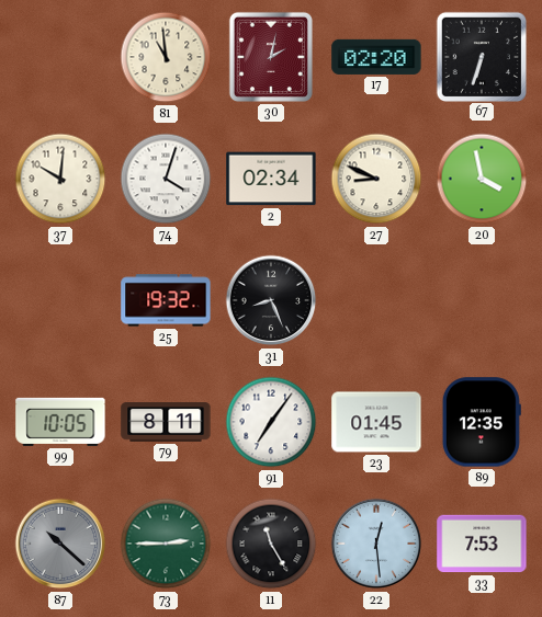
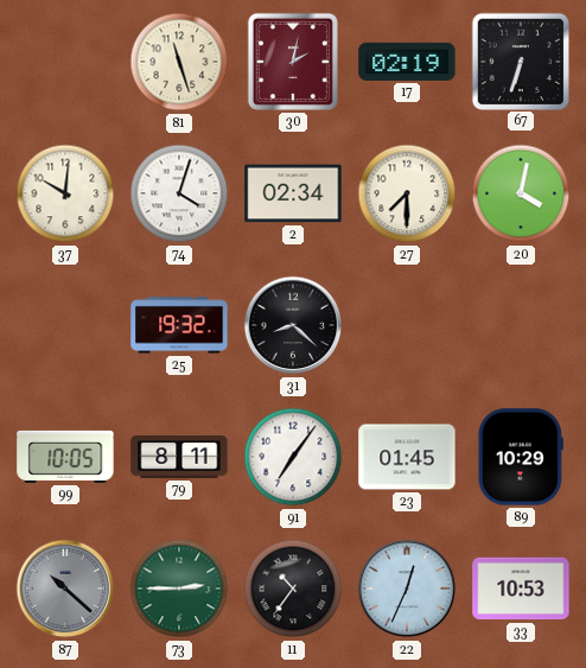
81: 10:59 -> 11:27 (179, 62)
17: 02:20 -> 02:19 (407, 62)
27: 8:49 -> 7:30 (407, 193)
20: 3:58 -> 4:02 (521, 193)
31: 8:26 -> 8:22 (293, 325)
89: 12:35 -> 10:29 (521, 457)
11: 11:25 -> 10:36 (293, 589)
22: 12:29 -> 12:34 (407, 589)
33: 7:53 -> 10:53 (521, 589)
